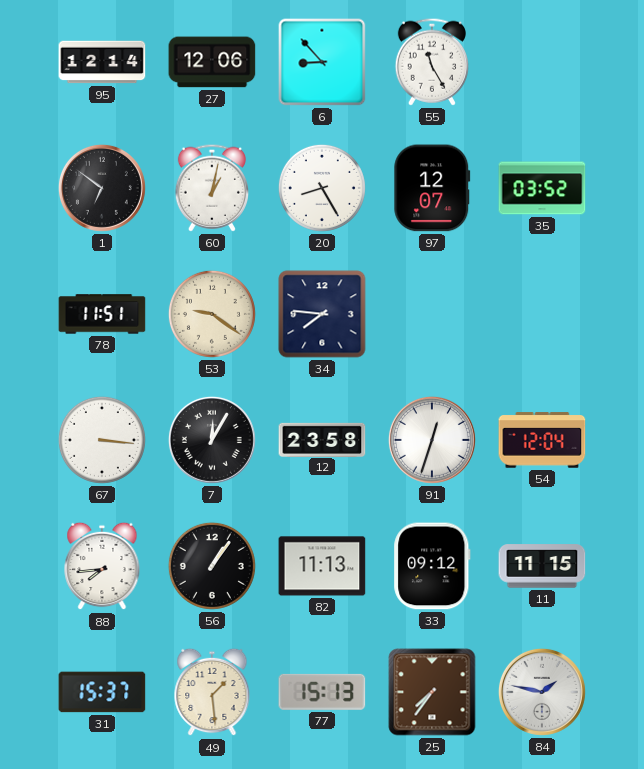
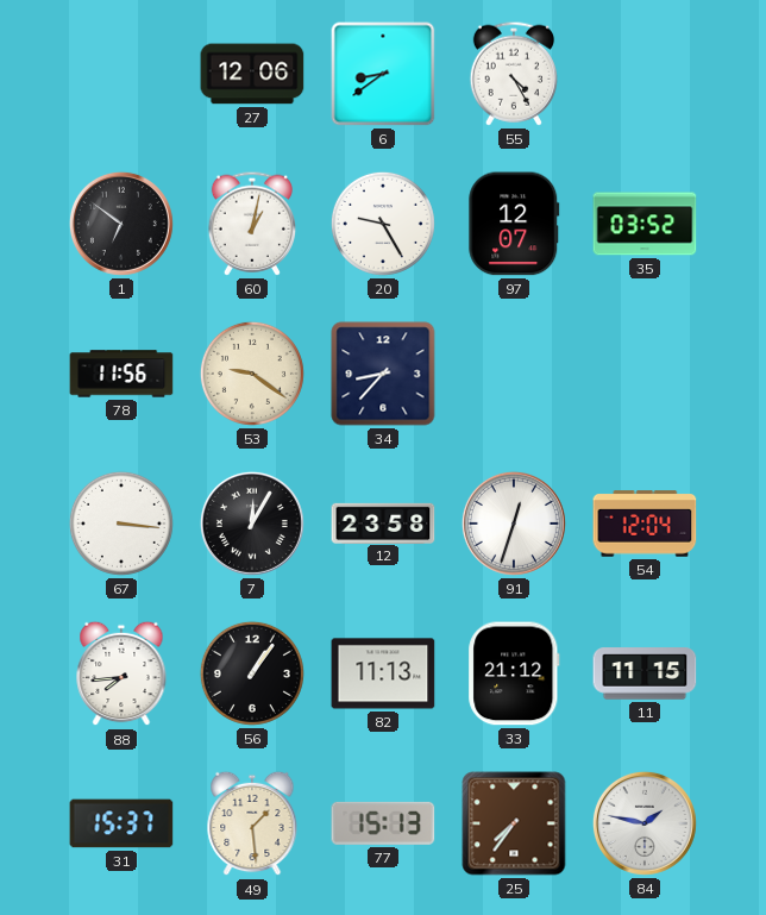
95: 12:14 -> none (102, 62)
6: 8:53 -> 8:39 (383, 74)
55: 11:25 -> 4:25 (513, 74)
20: 8:25 -> 9:25 (383, 224)
78: 11:51 -> 11:56 (121, 374)
34: 7:46 -> 8:37 (383, 374)
33: 09:12 -> 21:12 (514, 673)
